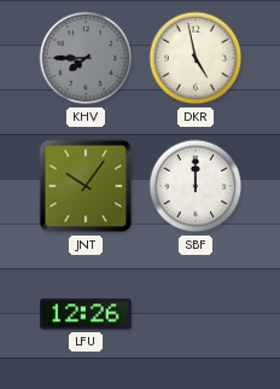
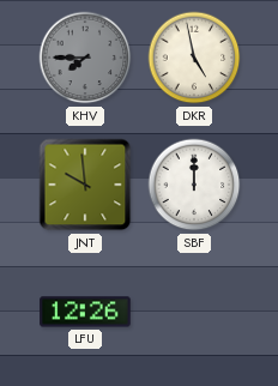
JNT: 10:06 -> 9:59 (85, 185)
